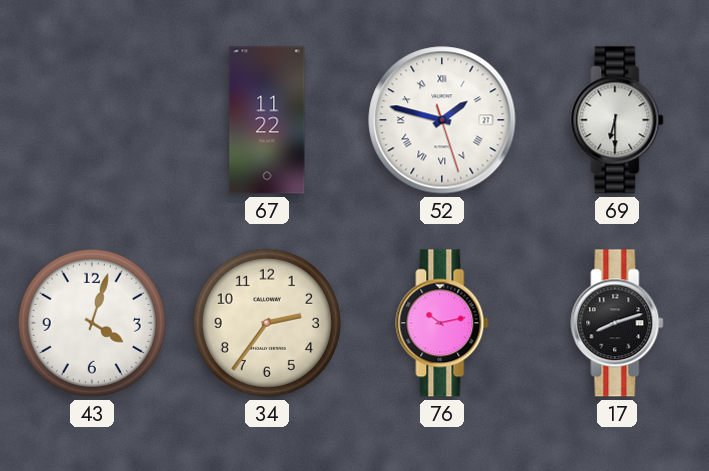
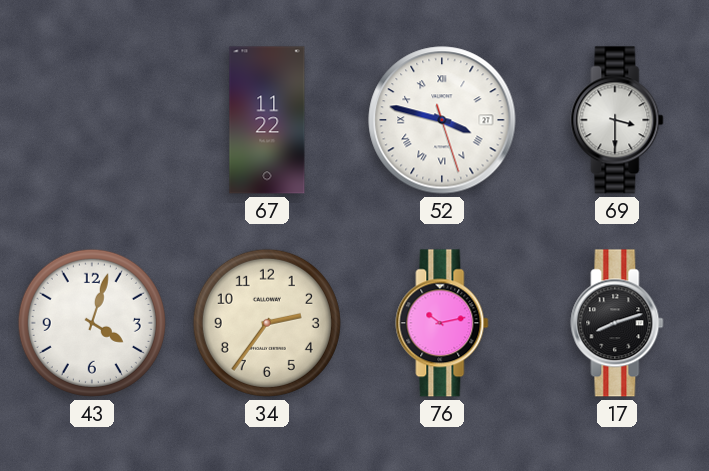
52: 1:47 -> 3:47 (442, 120)
69: 6:30 -> 3:30 (617, 120)
